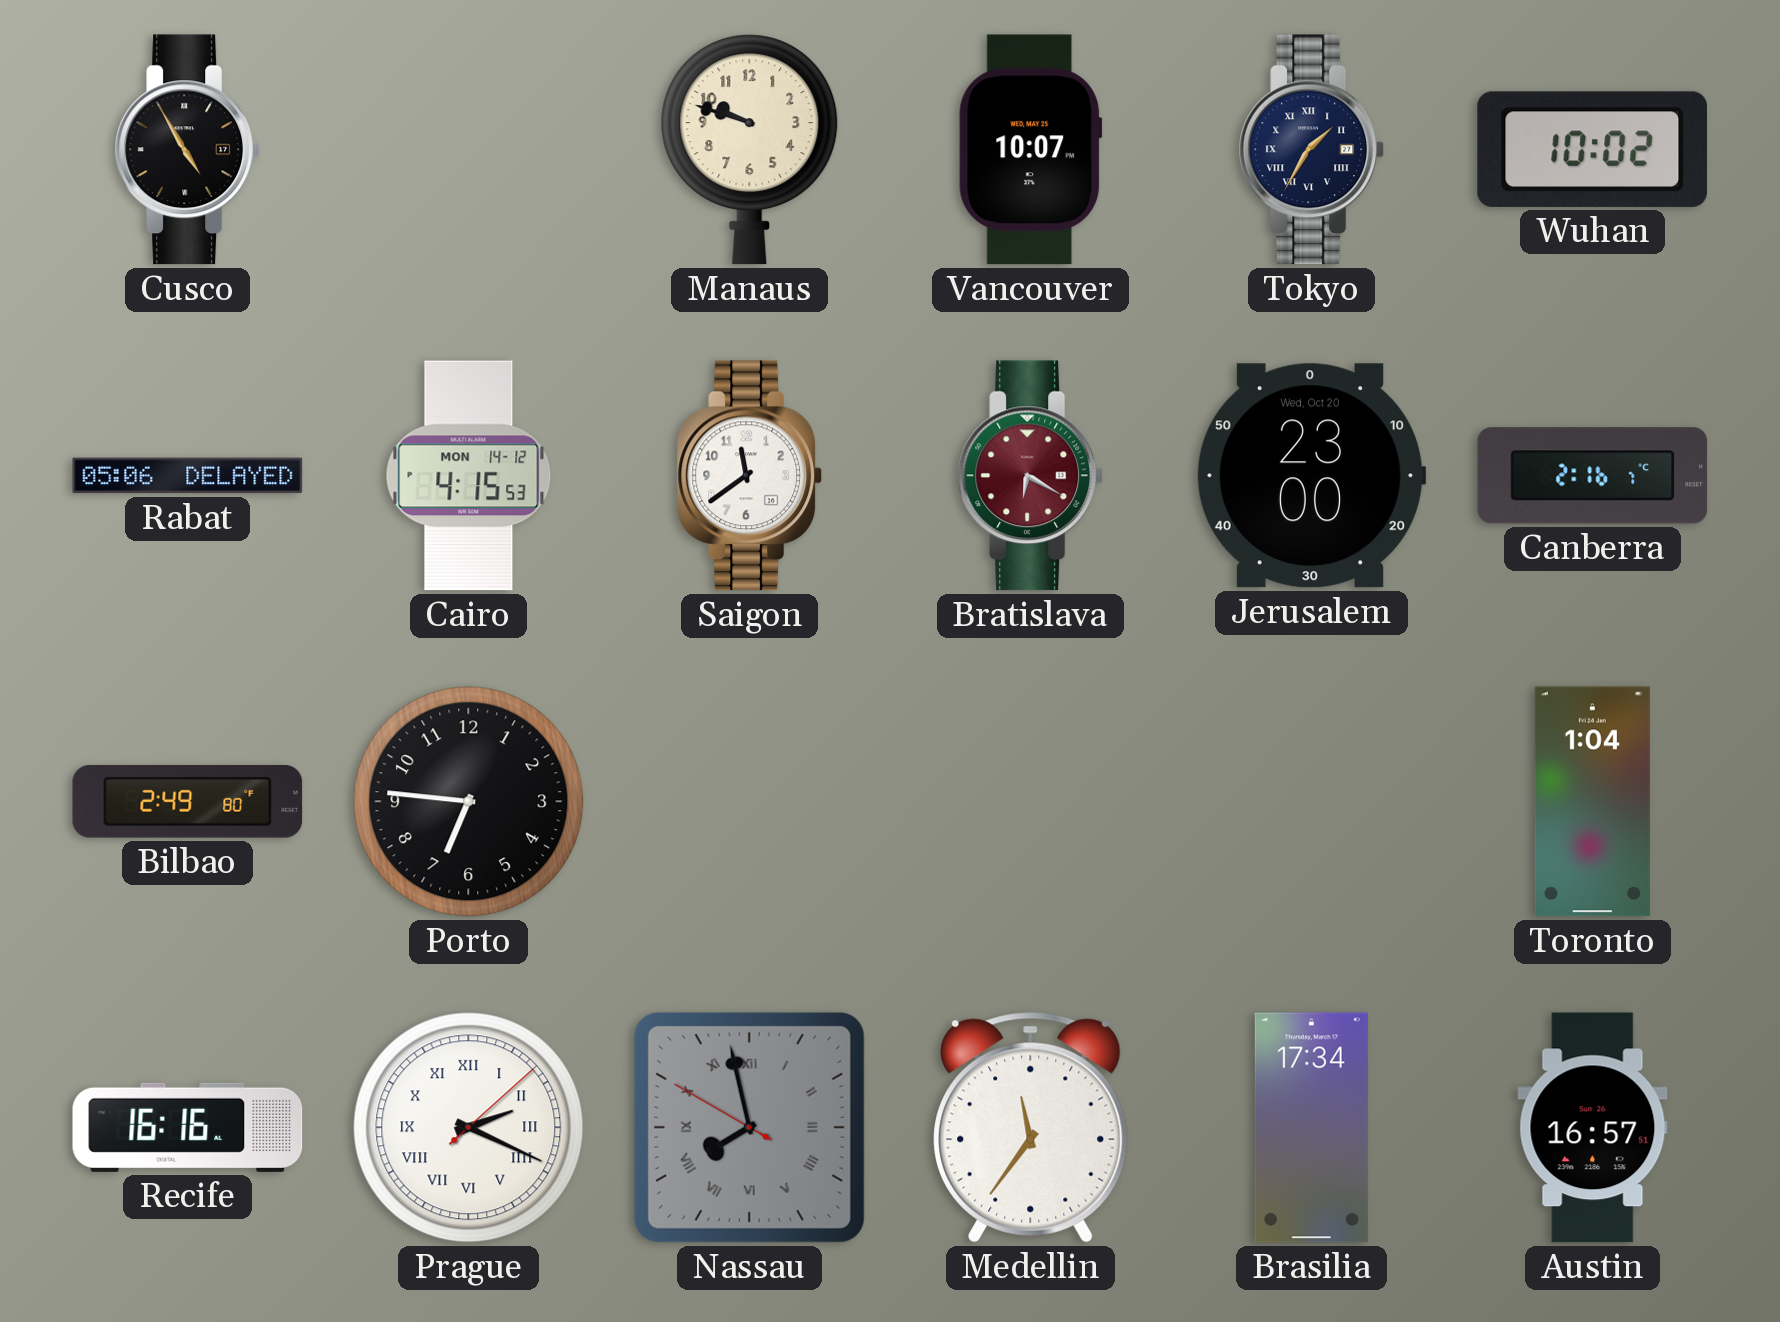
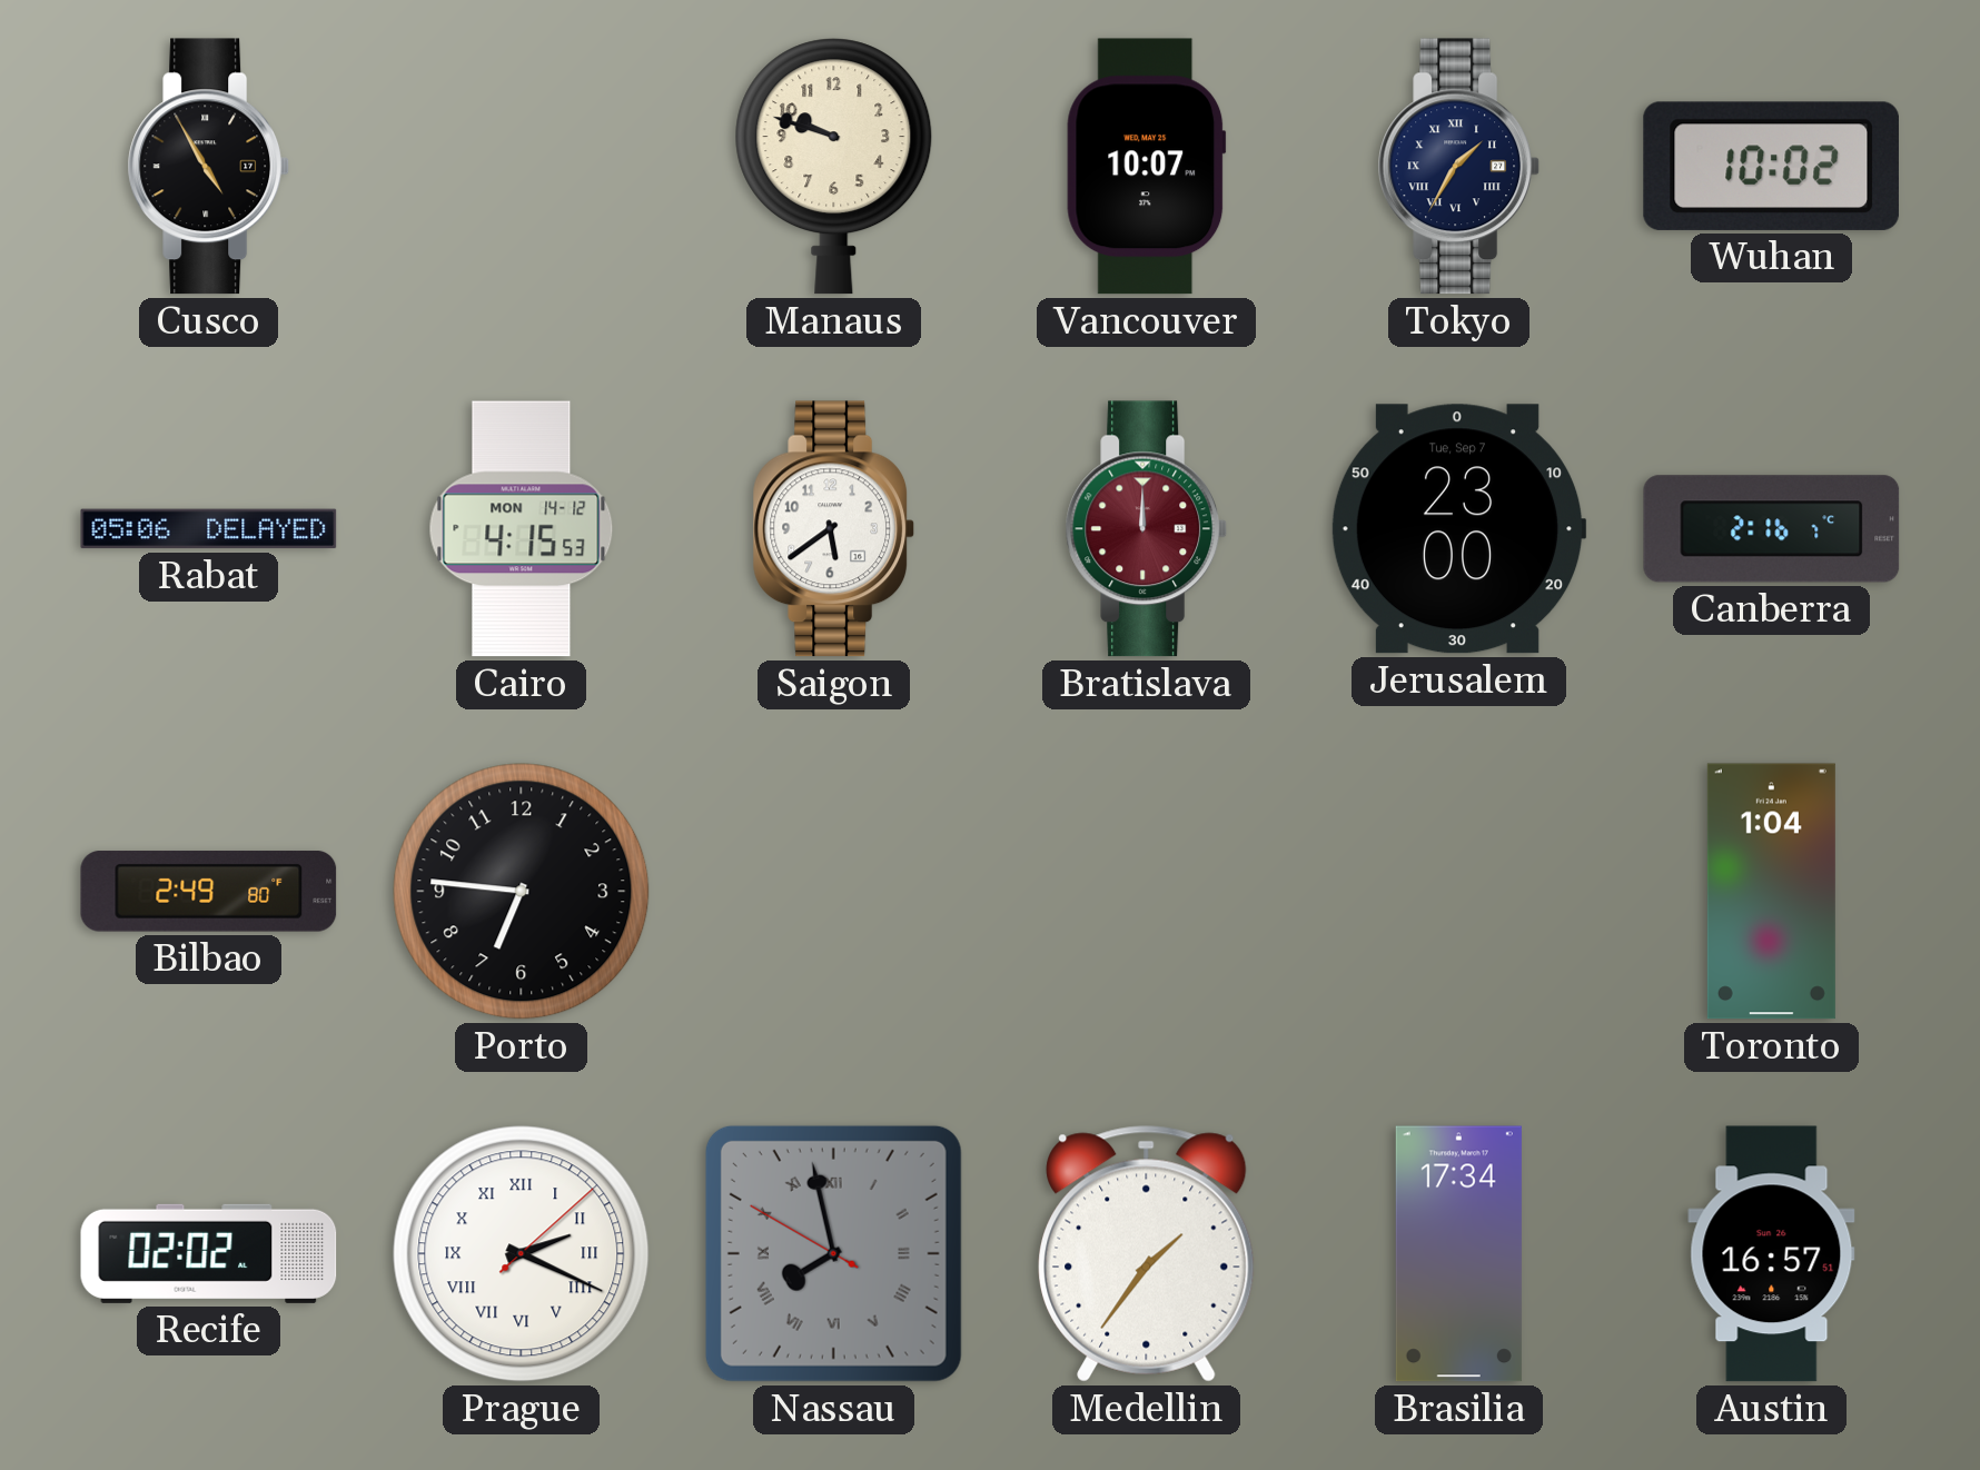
Saigon: 11:39 -> 5:39 (834, 529)
Bratislava: 6:20 -> 12:00 (1147, 529)
Jerusalem date: Wed, Oct 20 -> Tue, Sep 7 (1458, 529)
Recife: 16:16 -> 02:02 (209, 1253)
Medellin: 11:36 -> 1:36 (1147, 1254)
